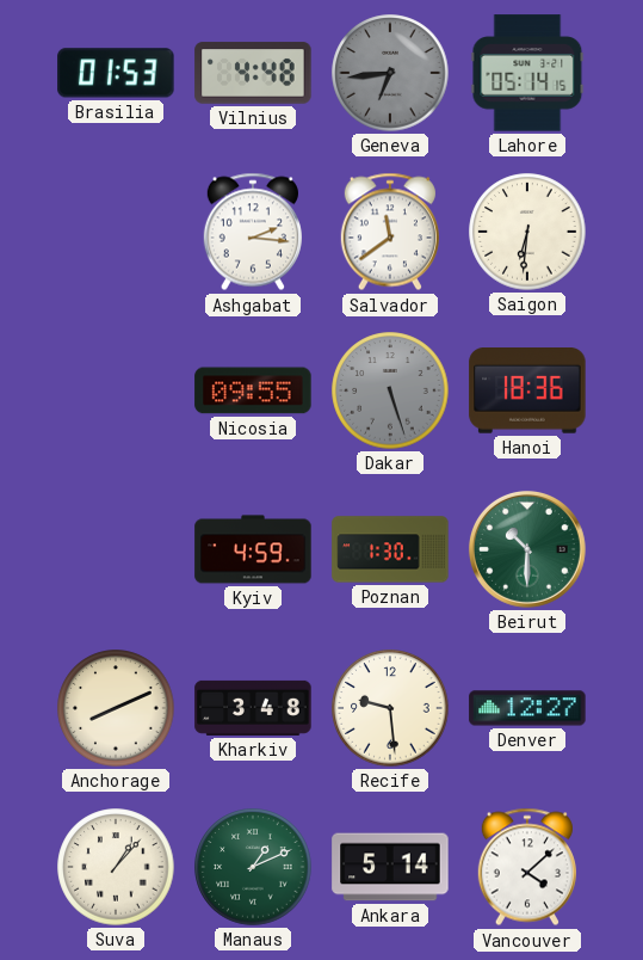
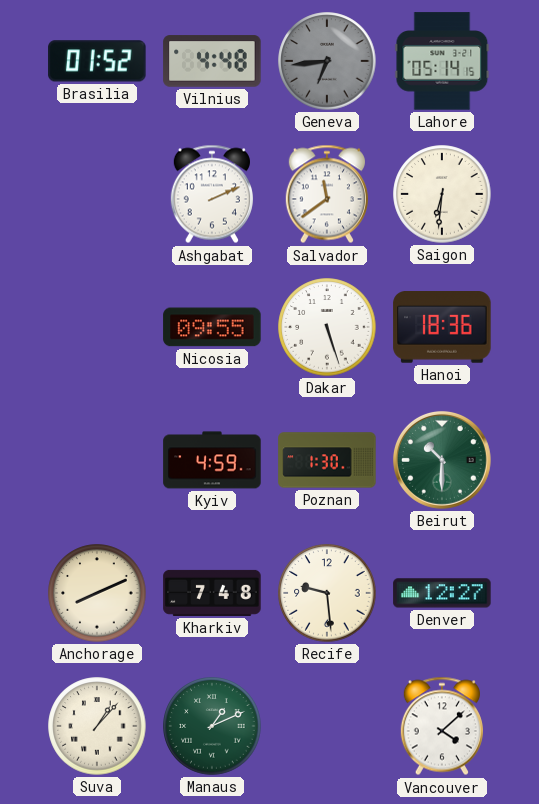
Brasilia: 01:53 -> 01:52 (97, 61)
Ashgabat: 2:16 -> 2:11 (212, 194)
Dakar dial: grey -> white (327, 327)
Kharkiv: 3:48 -> 7:48 (212, 593)
Ankara: 5:14 -> none (390, 867)
